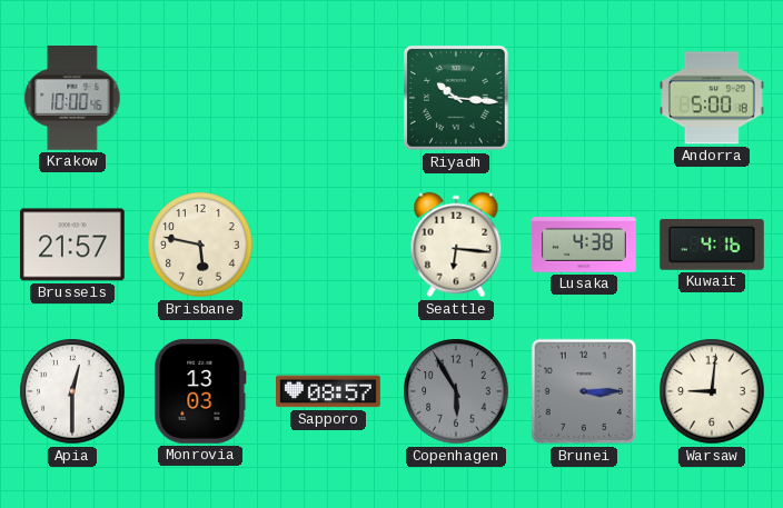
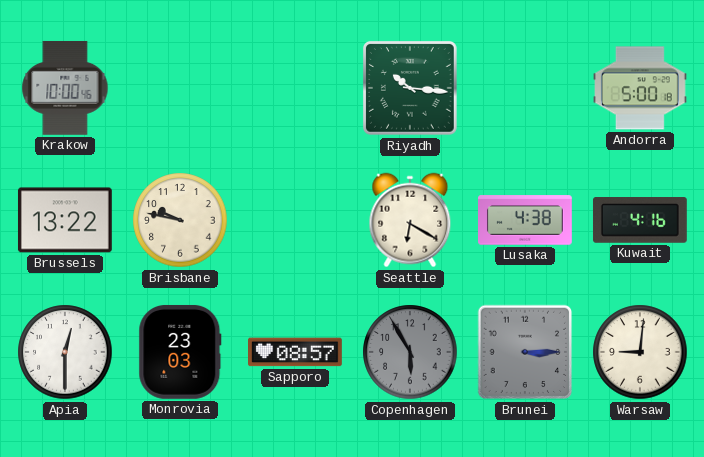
Brussels: 21:57 -> 13:22 (65, 220)
Brisbane: 5:47 -> 9:47 (180, 220)
Seattle: 6:16 -> 6:20 (410, 220)
Monrovia: 13:03 -> 23:03 (180, 352)
